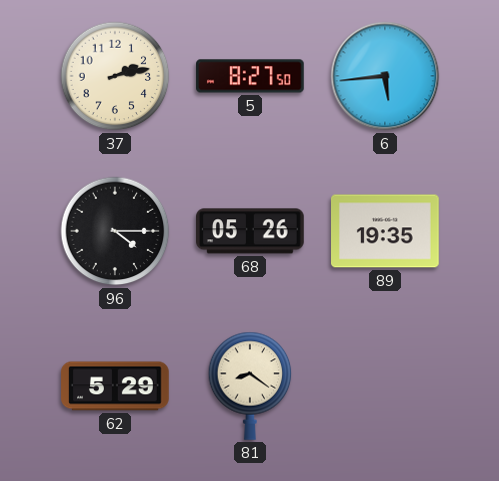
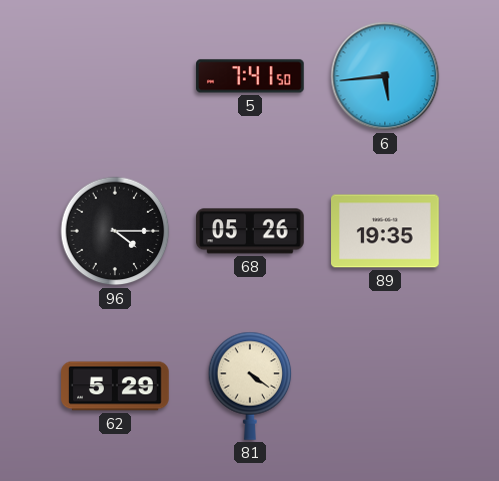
37: 2:13 -> none (115, 76)
5: 8:27 -> 7:41 (250, 76)
81: 8:21 -> 4:21 (250, 386)
